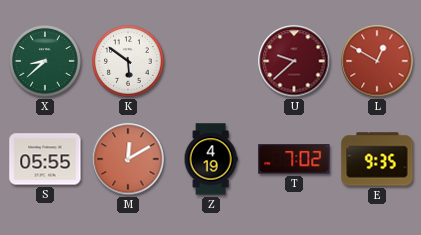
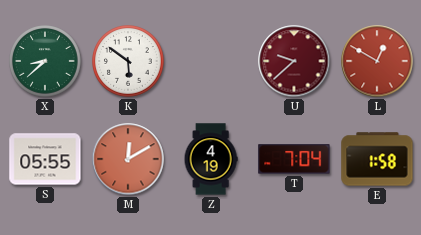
T: 7:02 -> 7:04 (294, 159)
E: 9:35 -> 1:58 (377, 159)
